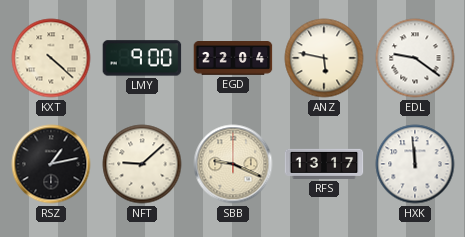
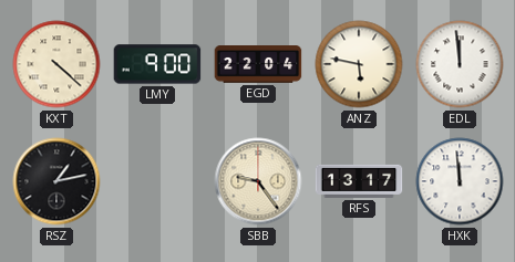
EDL: 9:21 -> 11:59 (460, 64)
NFT: 9:08 -> none (142, 164)
SBB: 9:19 -> 9:24 (258, 181)
